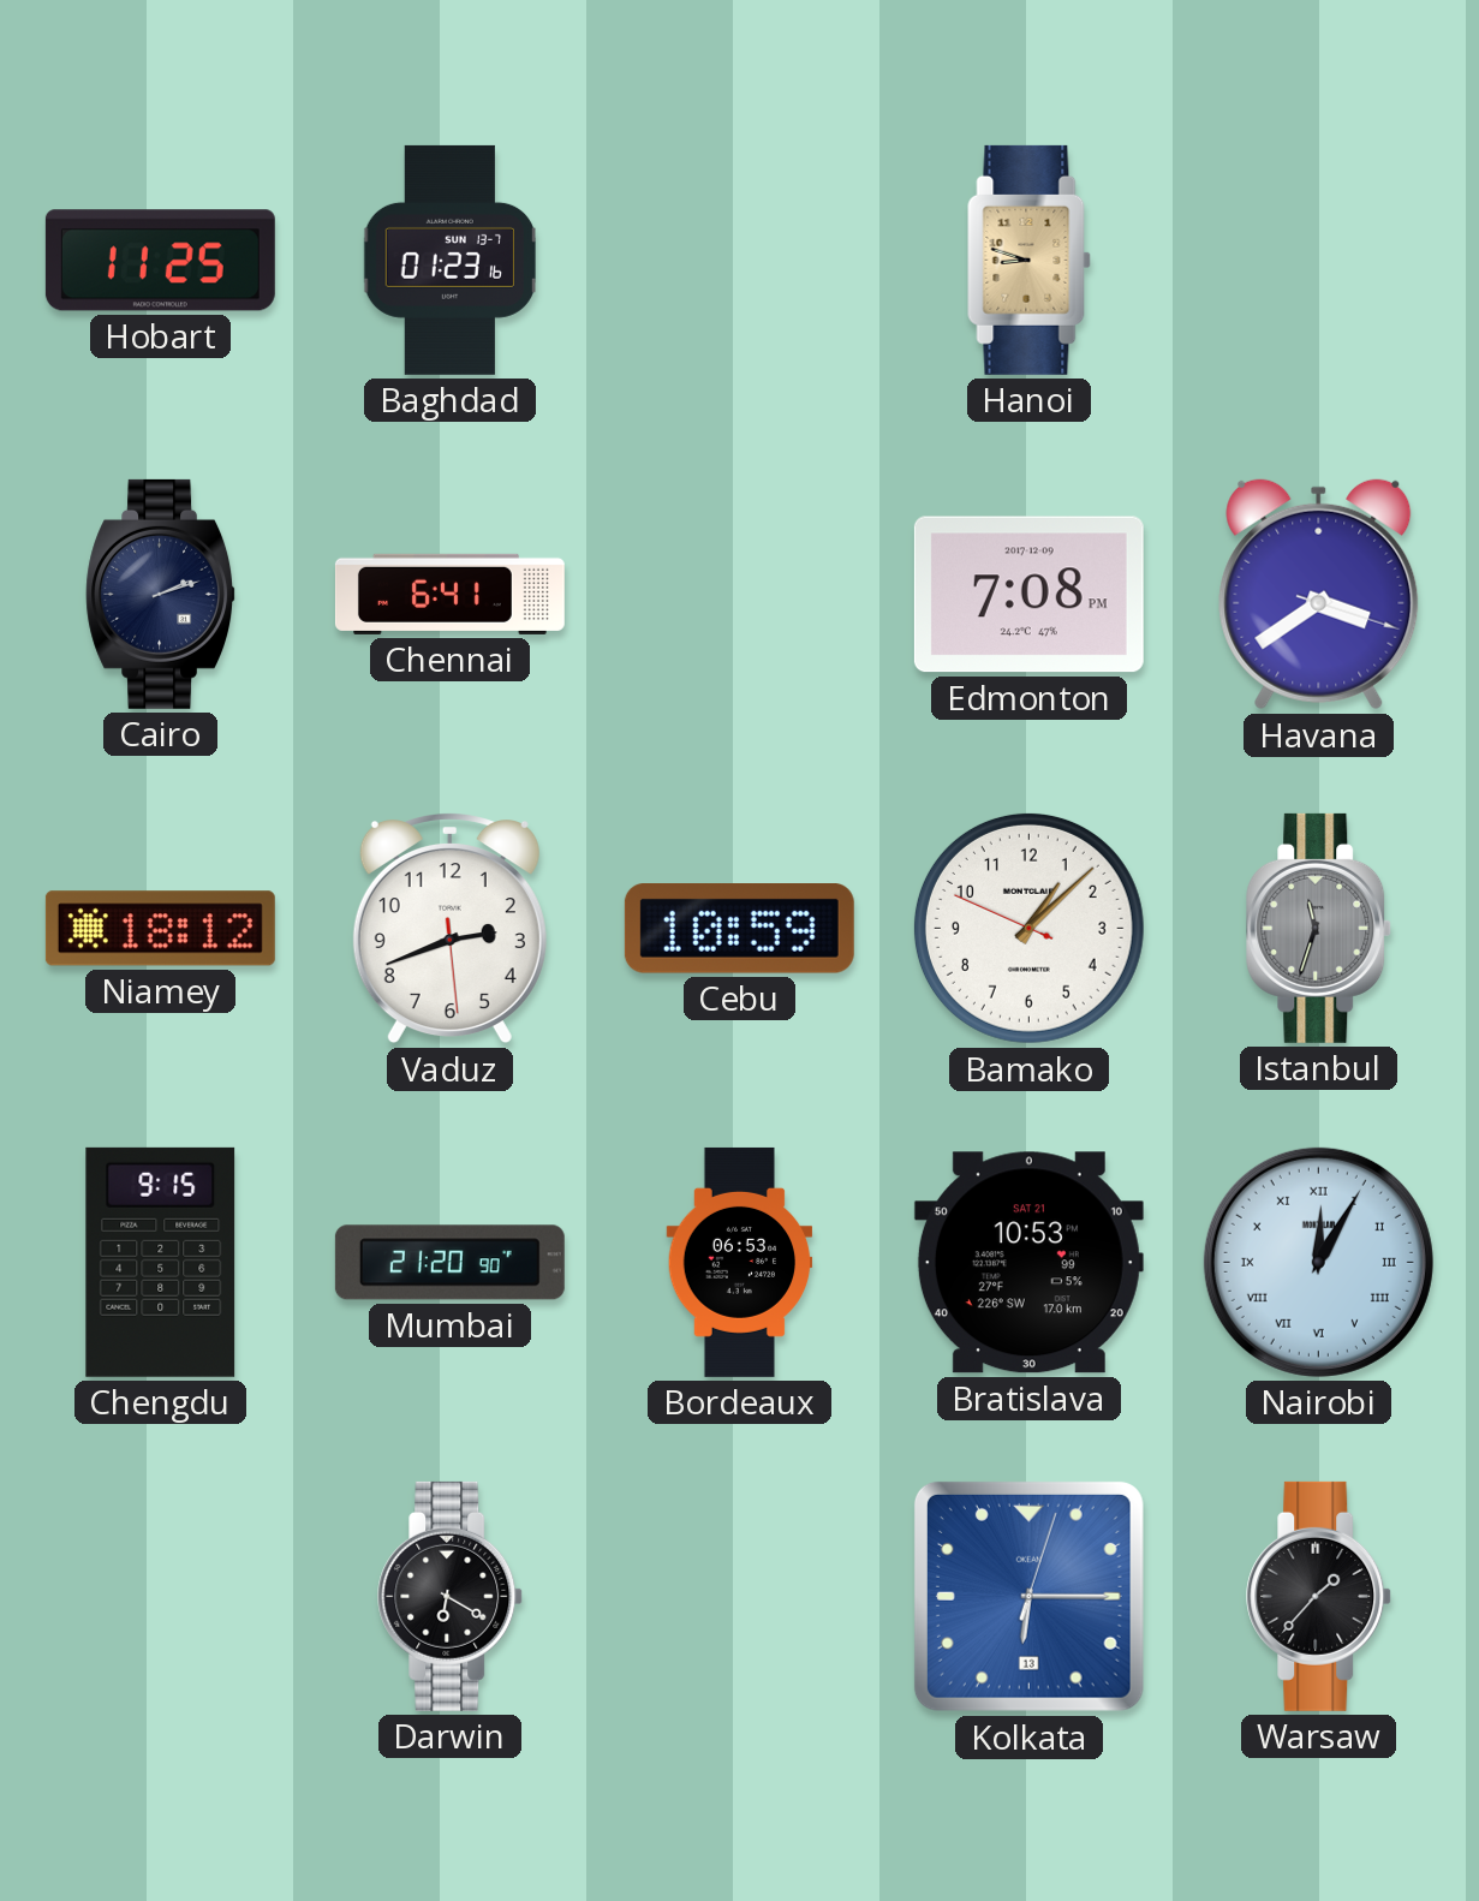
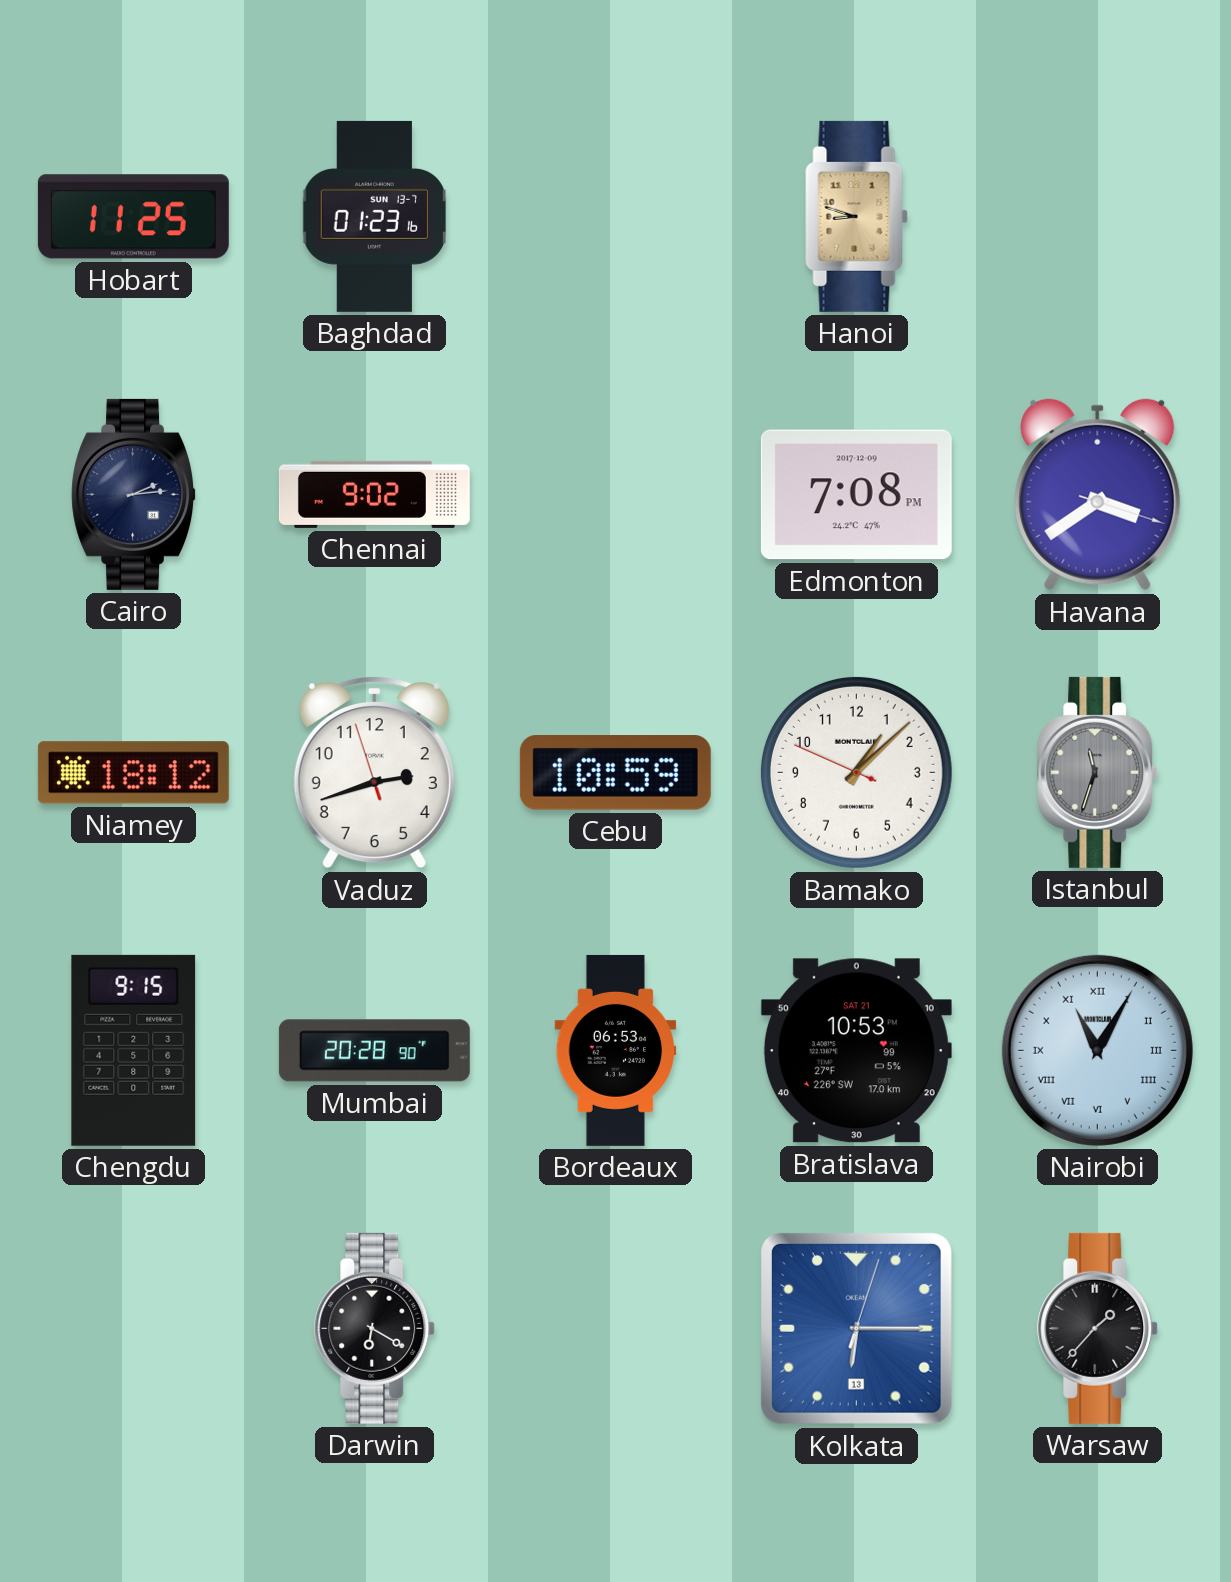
Cairo: 2:12 -> 2:14 (134, 494)
Chennai: 6:41 -> 9:02 (374, 494)
Vaduz: 2:41:29 -> 2:41:57 (374, 772)
Mumbai: 21:20 -> 20:28 (374, 1051)
Nairobi: 12:05 -> 11:05 (1097, 1050)
